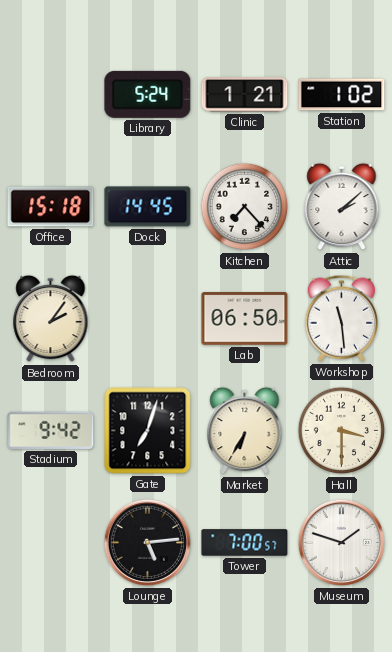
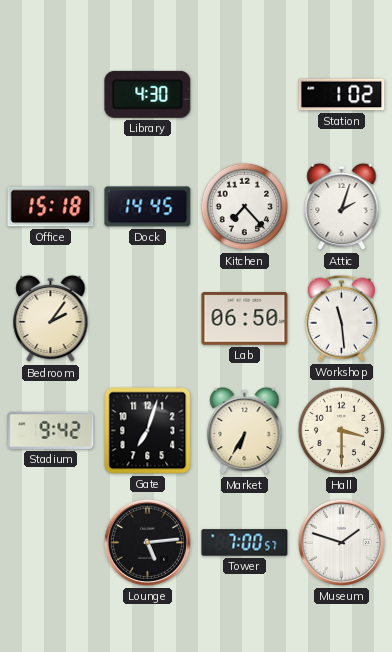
Library: 5:24 -> 4:30 (148, 94)
Clinic: 1:21 -> none (245, 95)
Attic: 2:08 -> 2:03 (342, 207)
